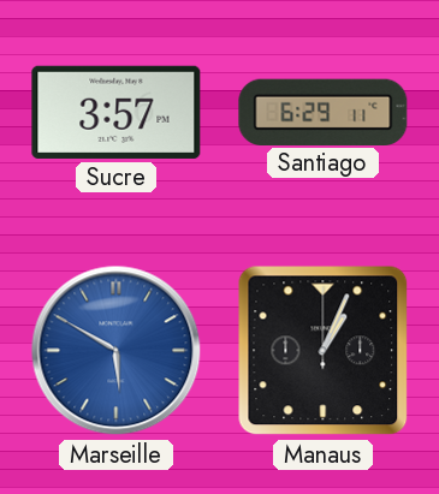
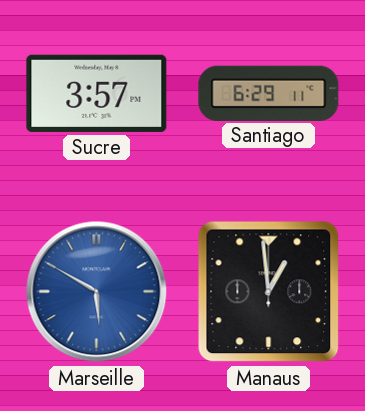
Manaus: 1:04 -> 12:59 (269, 292)
